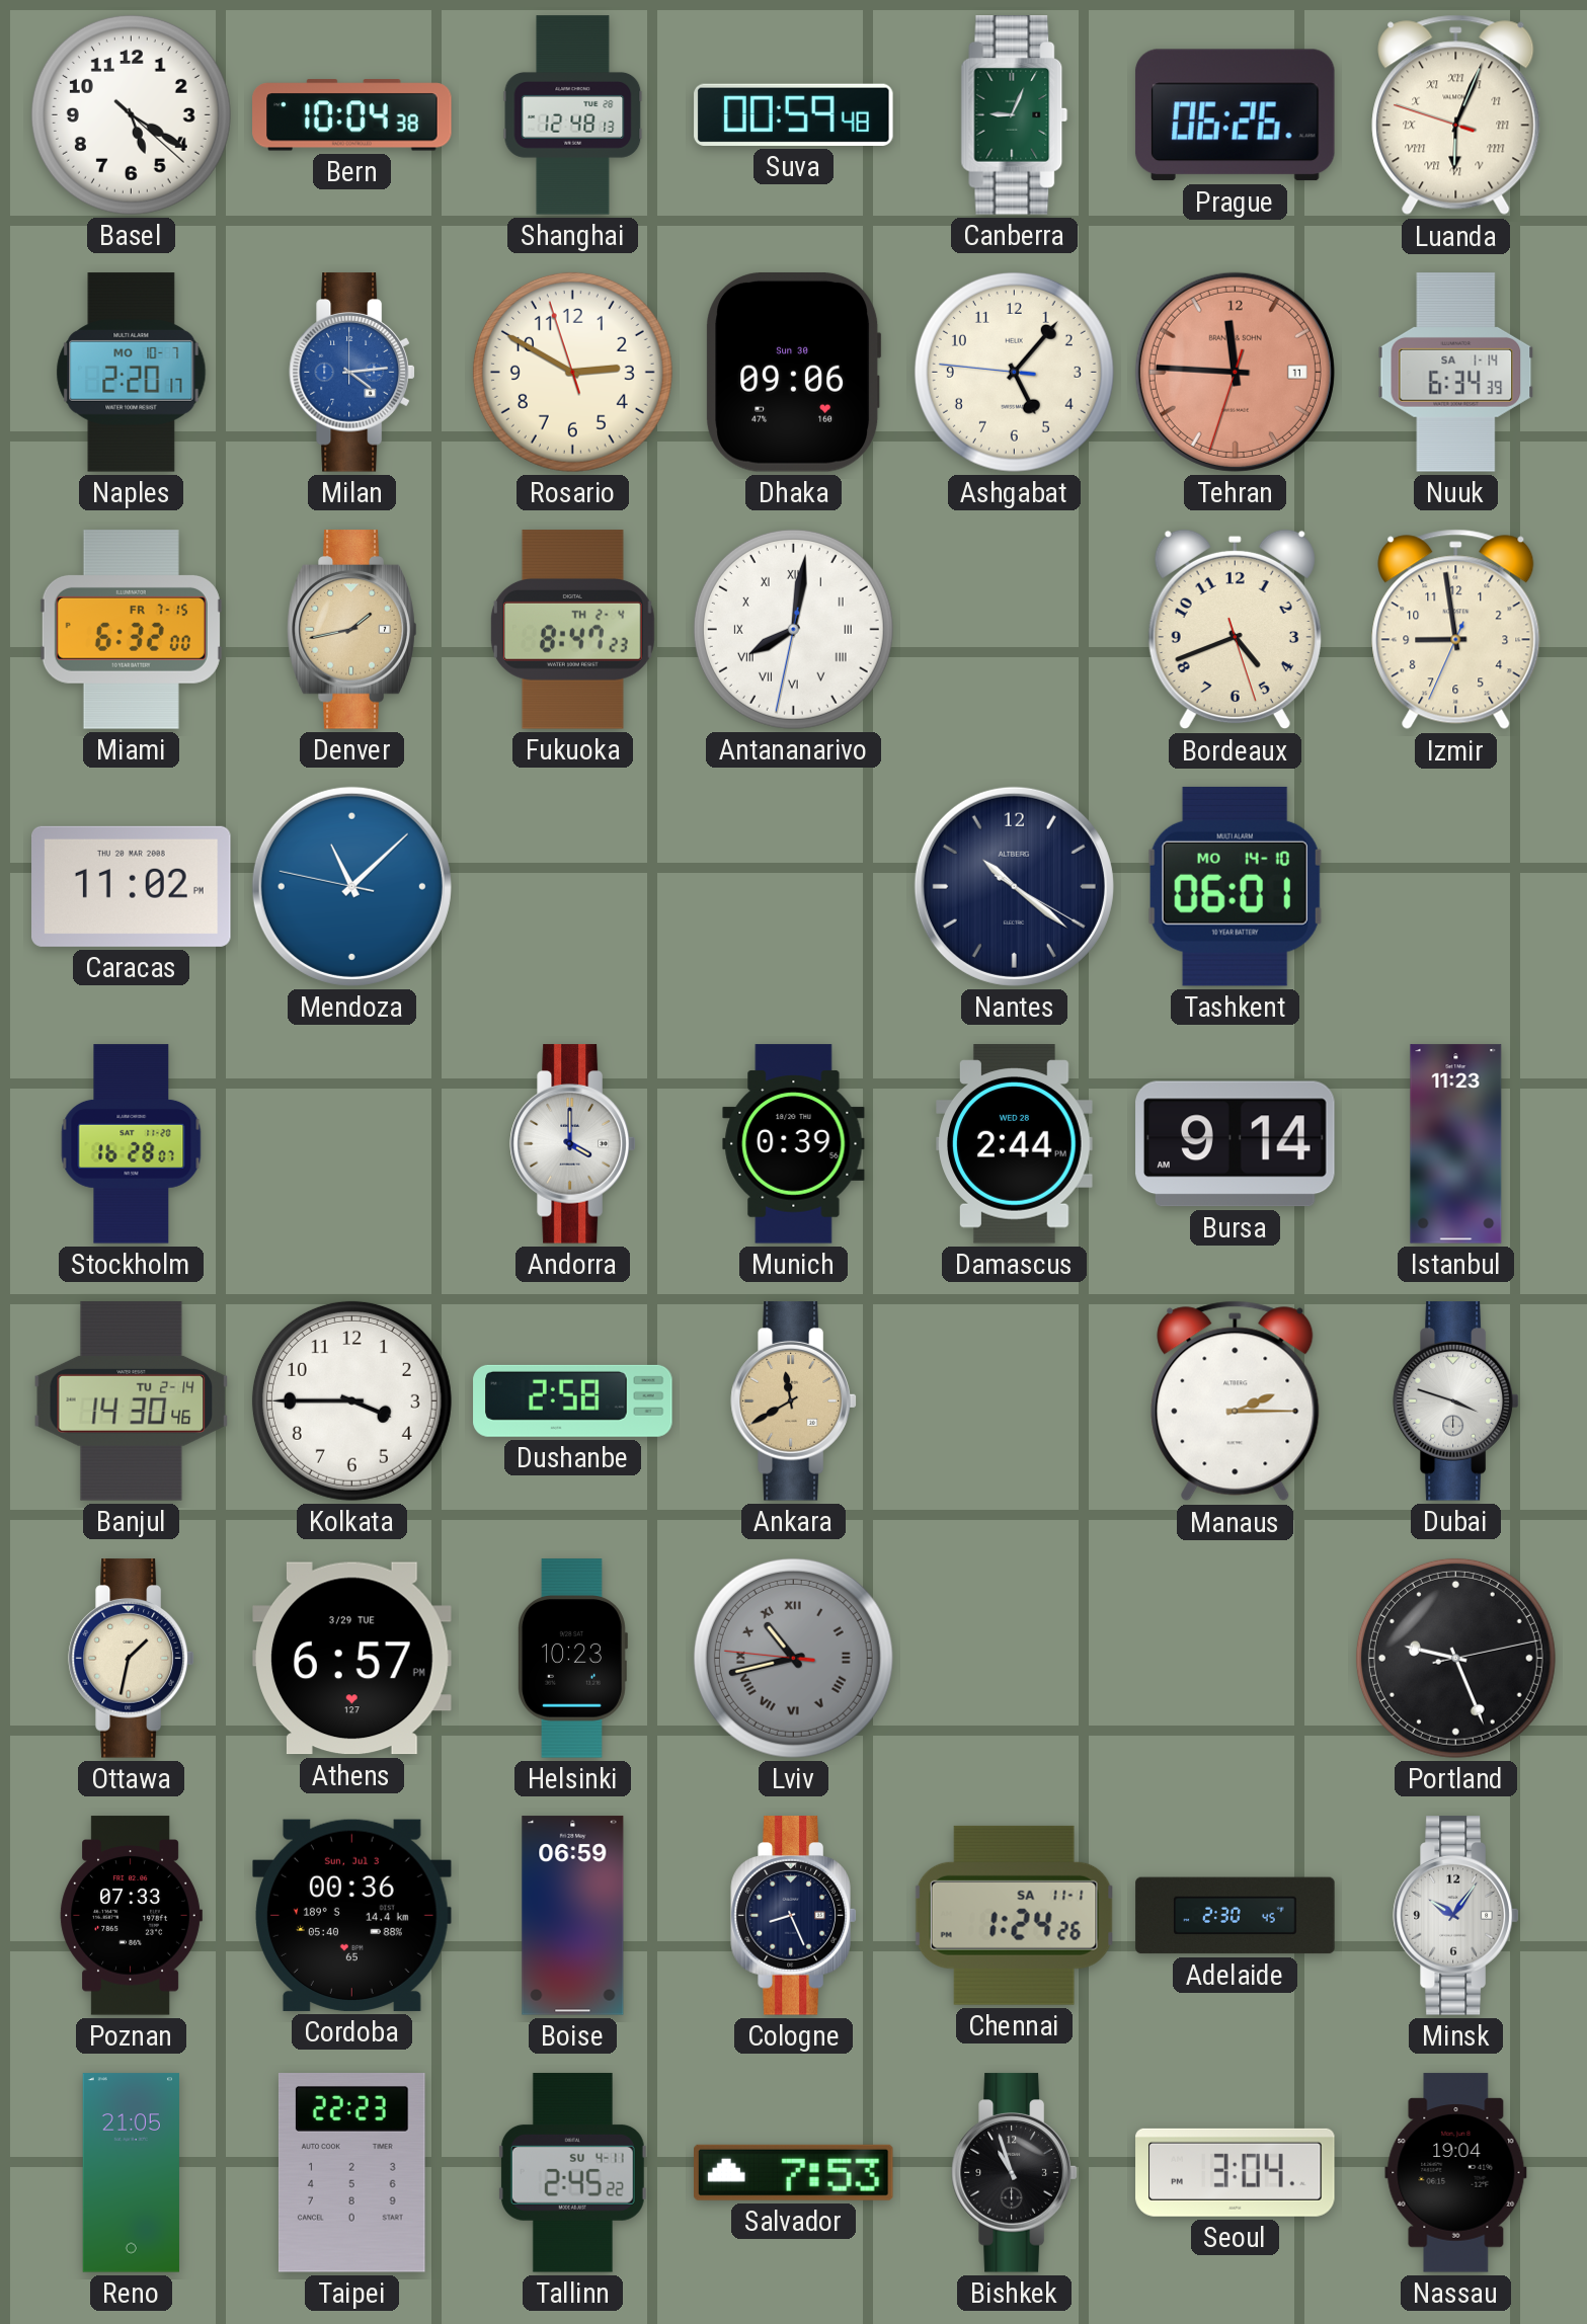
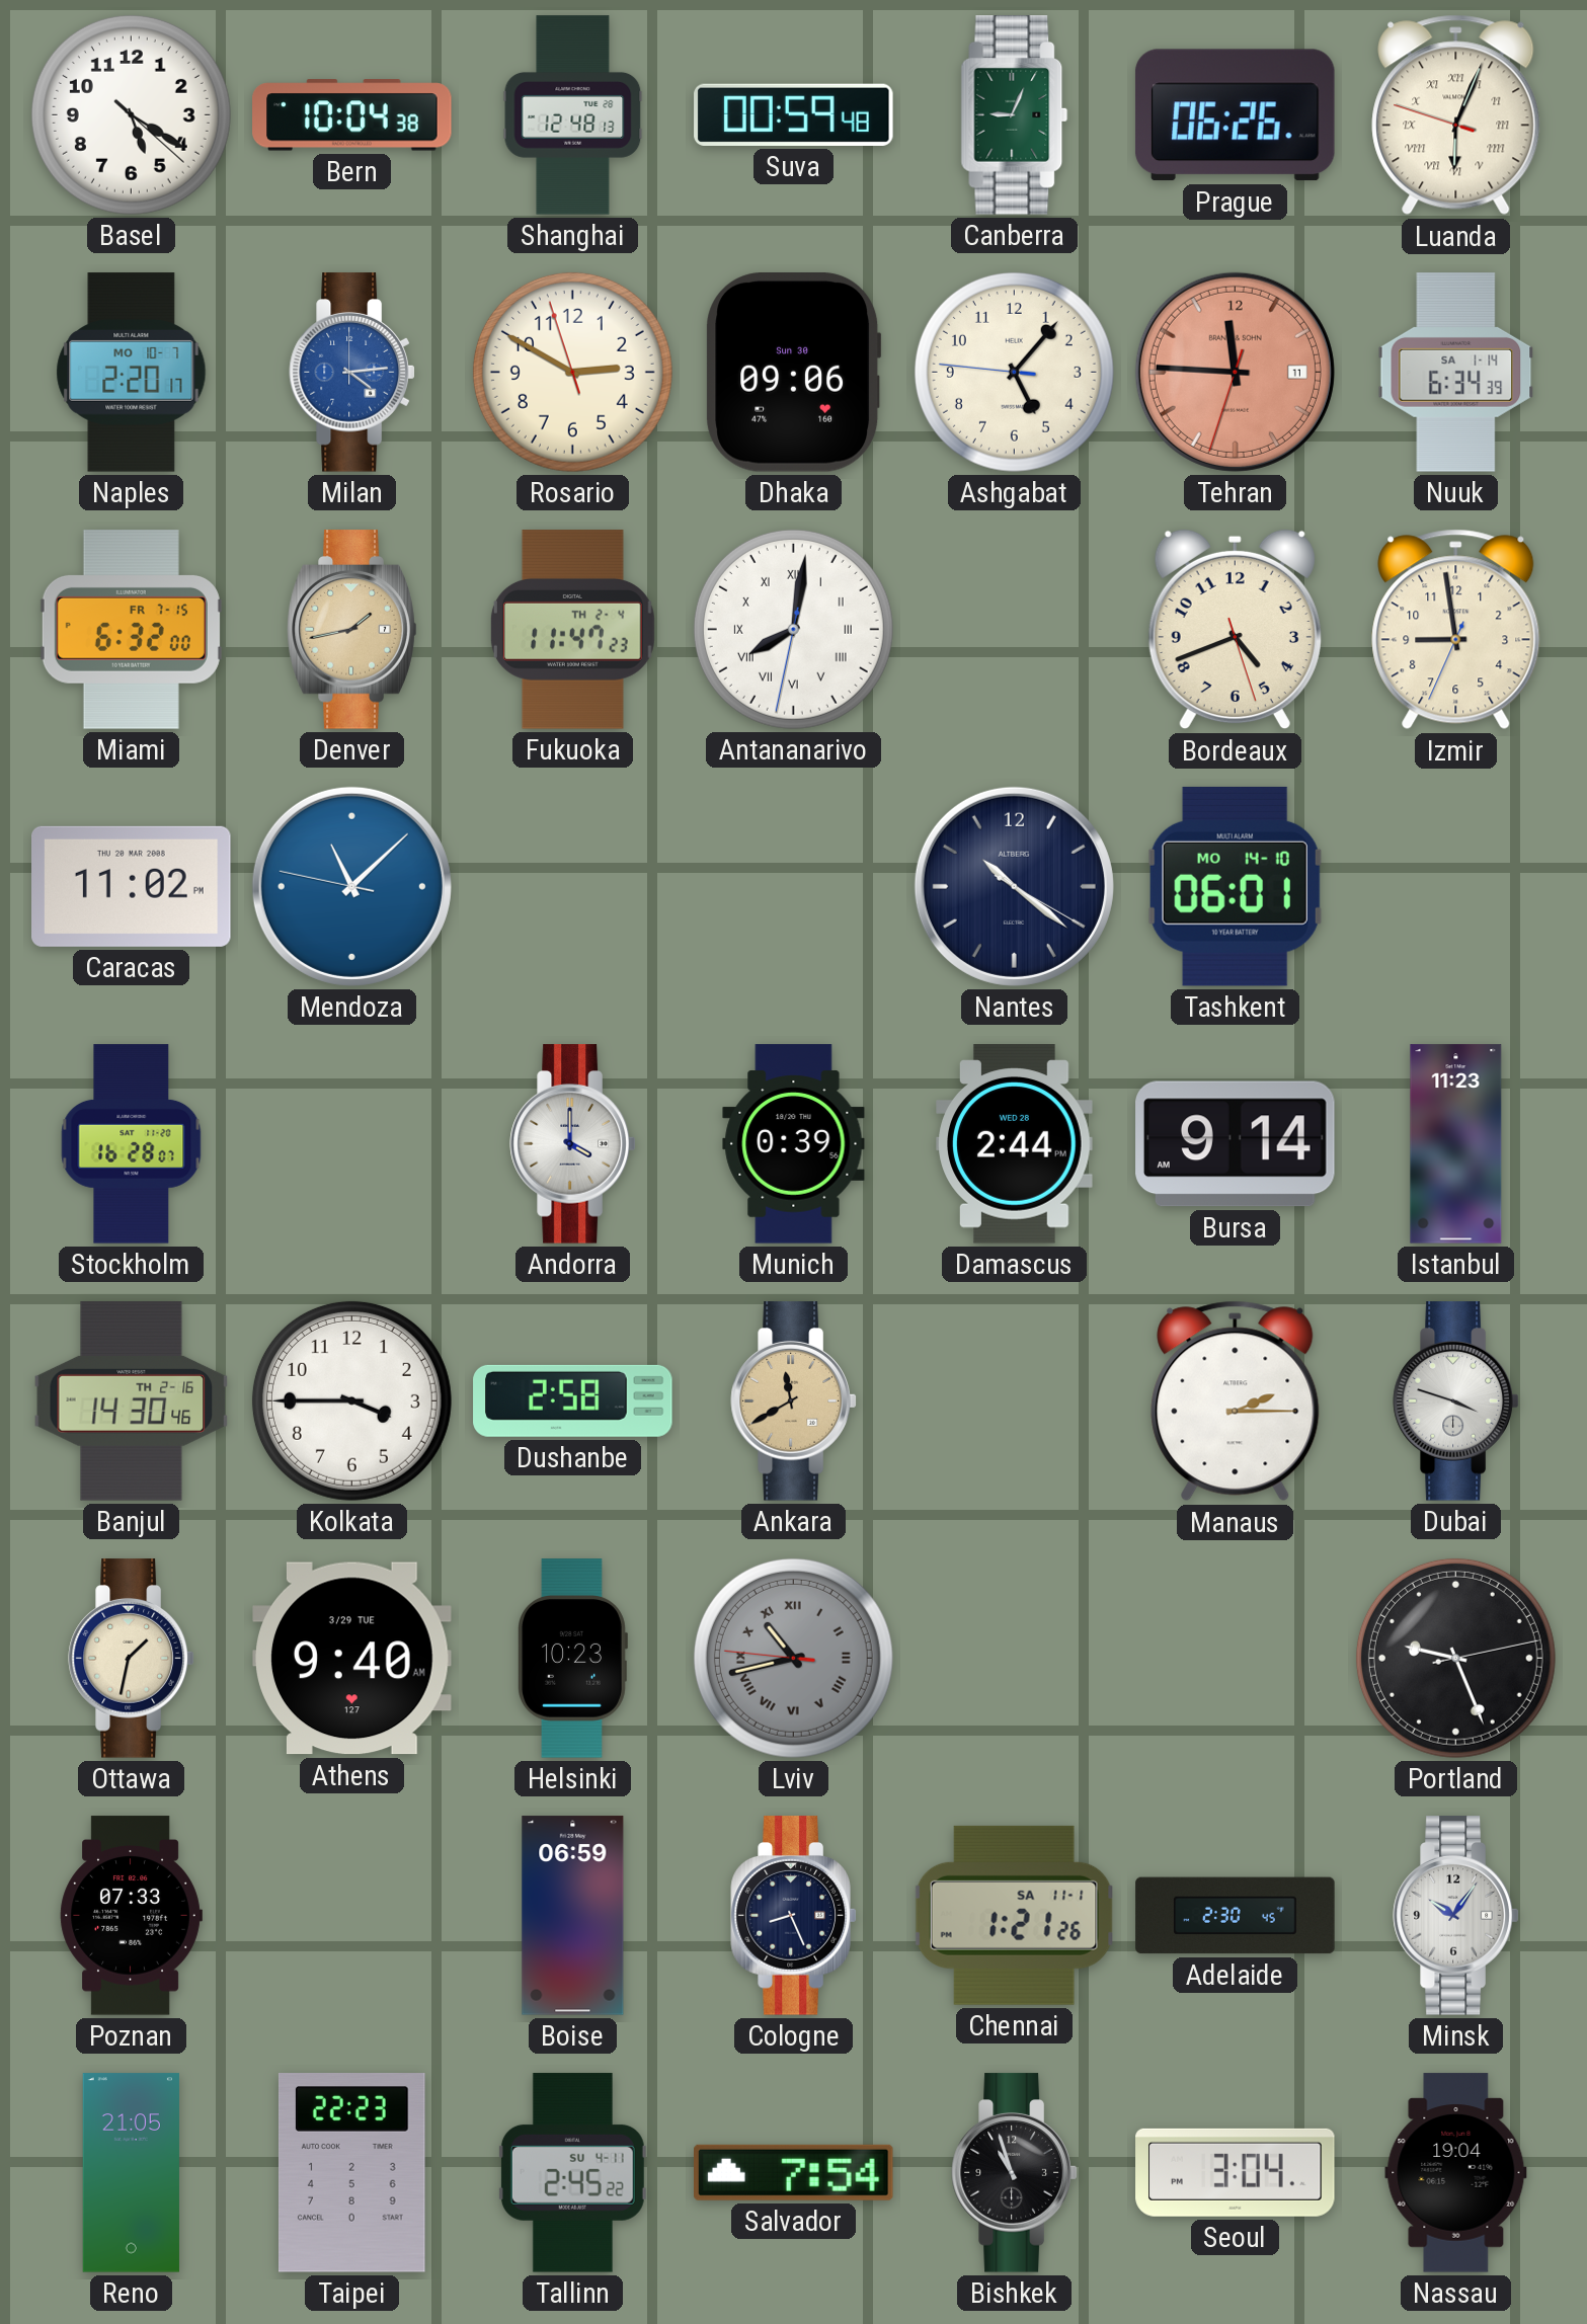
Fukuoka: 8:47 -> 11:47 (572, 630)
Banjul date: TU 2-14 -> TH 2-16 (132, 1401)
Athens: 6:57 -> 9:40 (352, 1659)
Cordoba: 00:36 -> none (352, 1915)
Chennai: 1:24 -> 1:21 (1015, 1915)
Salvador: 7:53 -> 7:54 (794, 2172)
